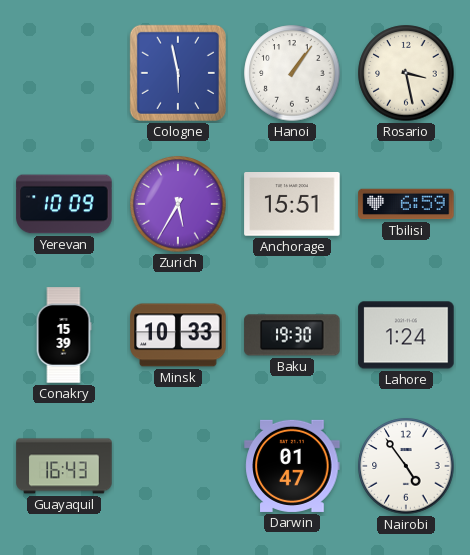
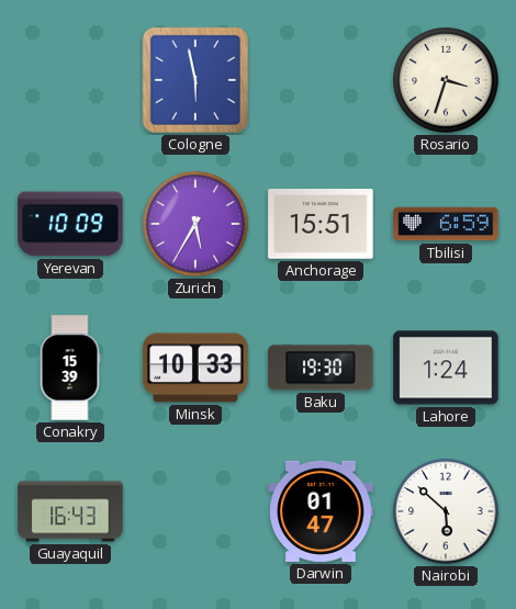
Hanoi: 1:06 -> none (292, 73)
Rosario: 3:28 -> 3:33 (446, 80)
Nairobi: 4:54 -> 5:52 (446, 511)
